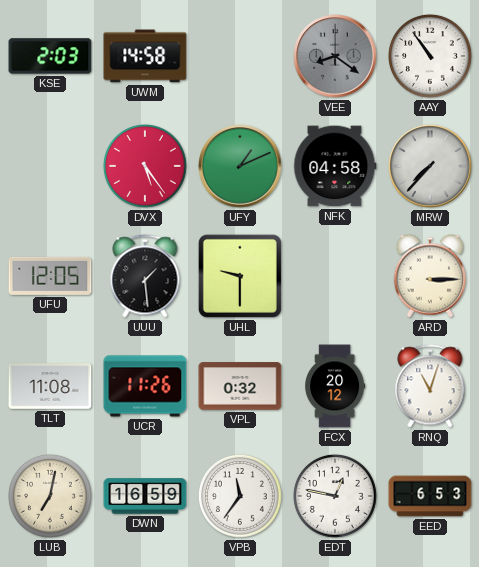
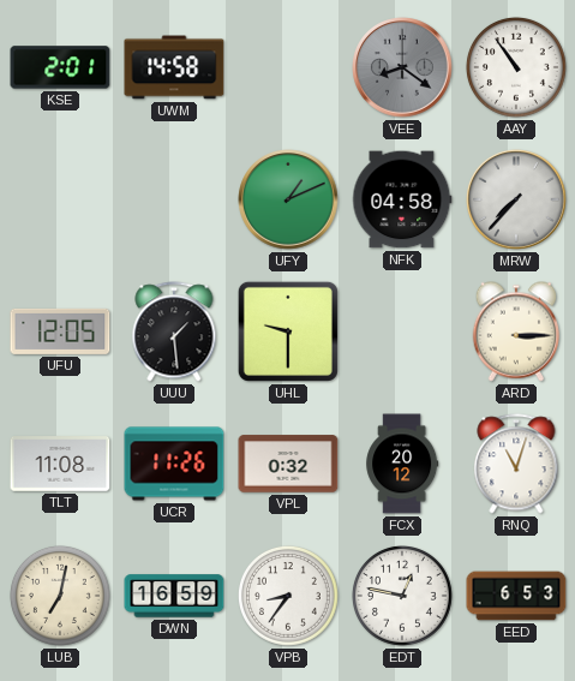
KSE: 2:03 -> 2:01 (60, 67)
DVX: 5:24 -> none (145, 166)
VPB: 11:36 -> 8:36 (288, 596)
